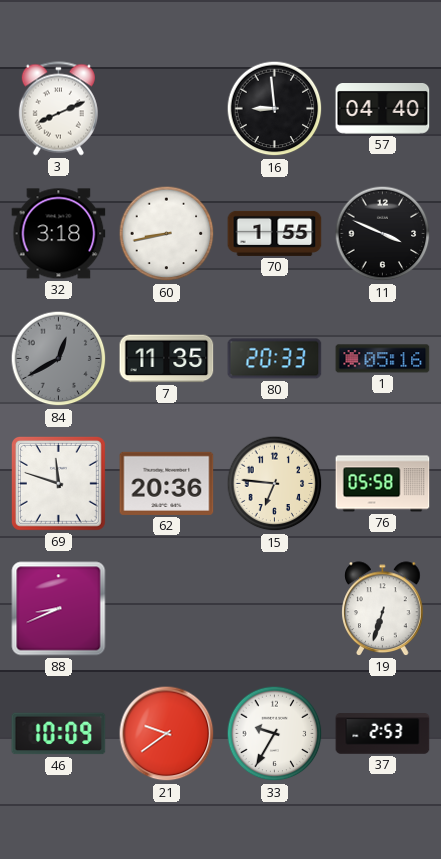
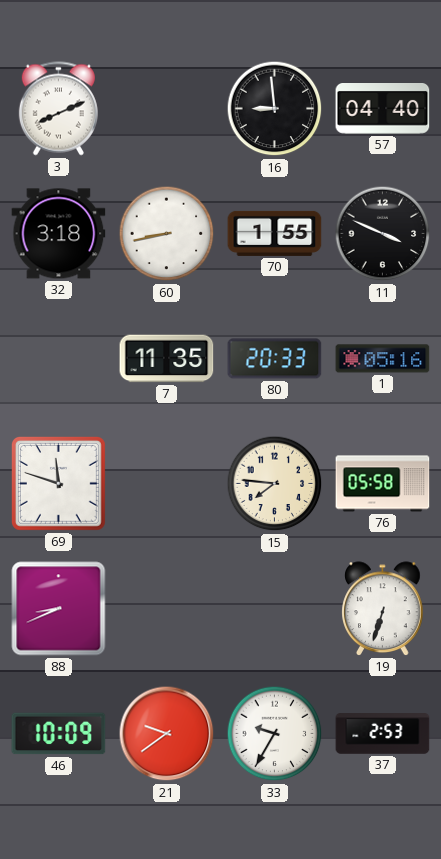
84: 12:40 -> none (59, 359)
62: 20:36 -> none (167, 483)
15: 6:46 -> 7:46 (275, 484)
